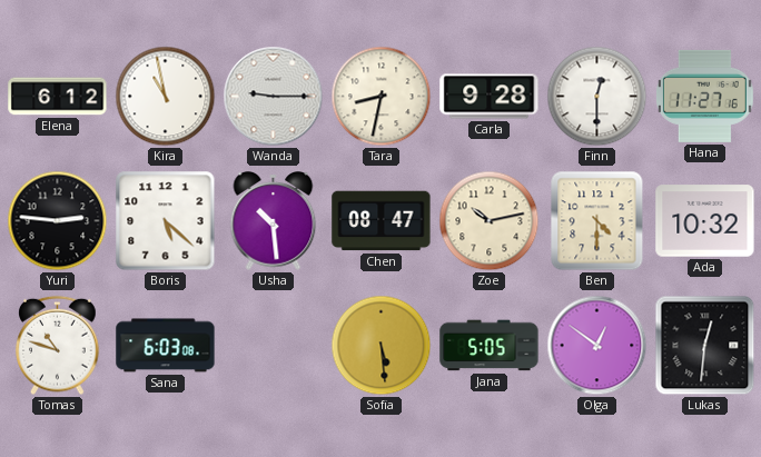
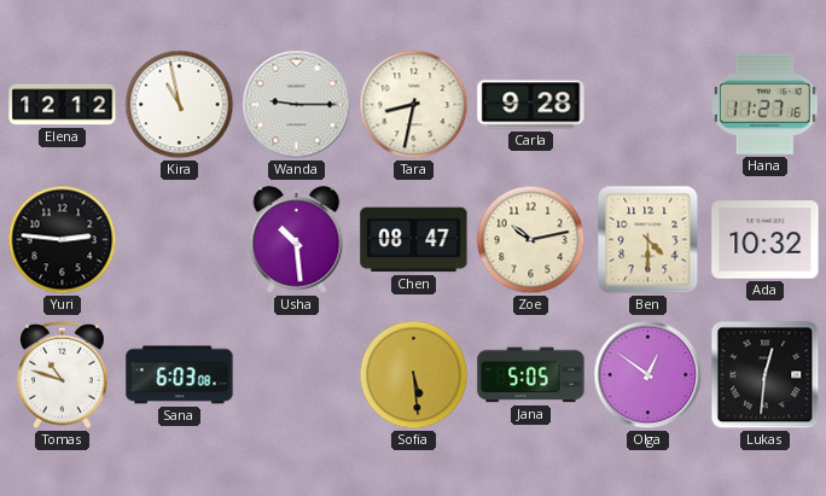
Elena: 6:12 -> 12:12 (63, 105)
Finn: 12:30 -> none (597, 97)
Boris: 5:22 -> none (166, 221)
